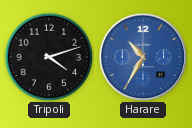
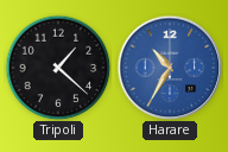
Tripoli: 4:12 -> 1:22 (58, 68)
